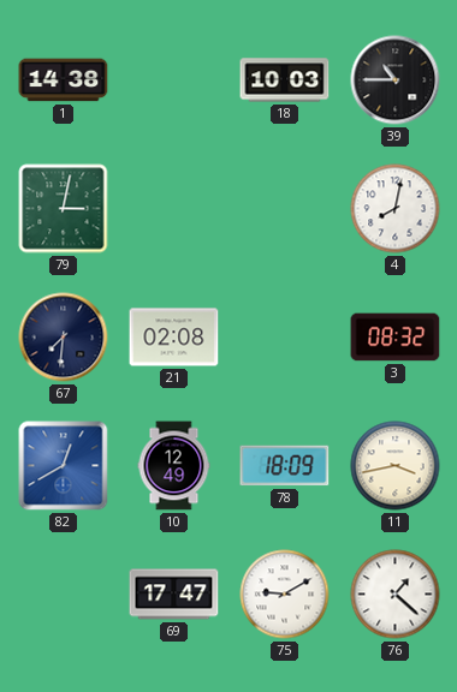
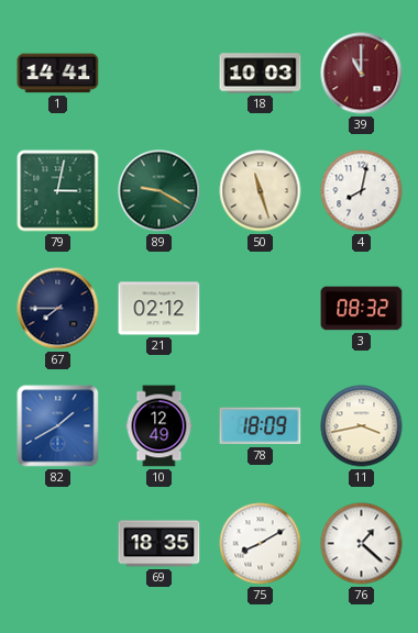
1: 14:38 -> 14:41 (58, 74)
39: 10:45 -> 11:00 (362, 74)
39 dial: black -> burgundy (362, 74)
89: none -> 9:20 (159, 191)
50: none -> 11:27 (261, 191)
67: 7:31 -> 7:45 (58, 309)
21: 02:08 -> 02:12 (159, 309)
82: 12:40 -> 1:40 (58, 426)
69: 17:47 -> 18:35 (159, 544)
75: 9:10 -> 8:10 (261, 544)
